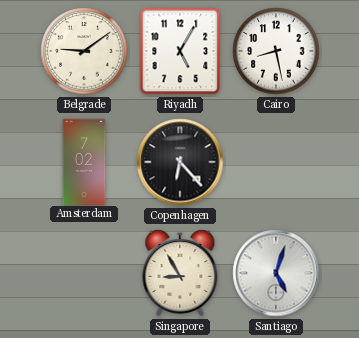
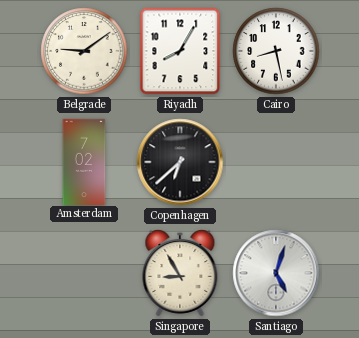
Riyadh: 5:05 -> 8:05 (180, 51)
Copenhagen: 6:23 -> 6:38 (180, 162)
